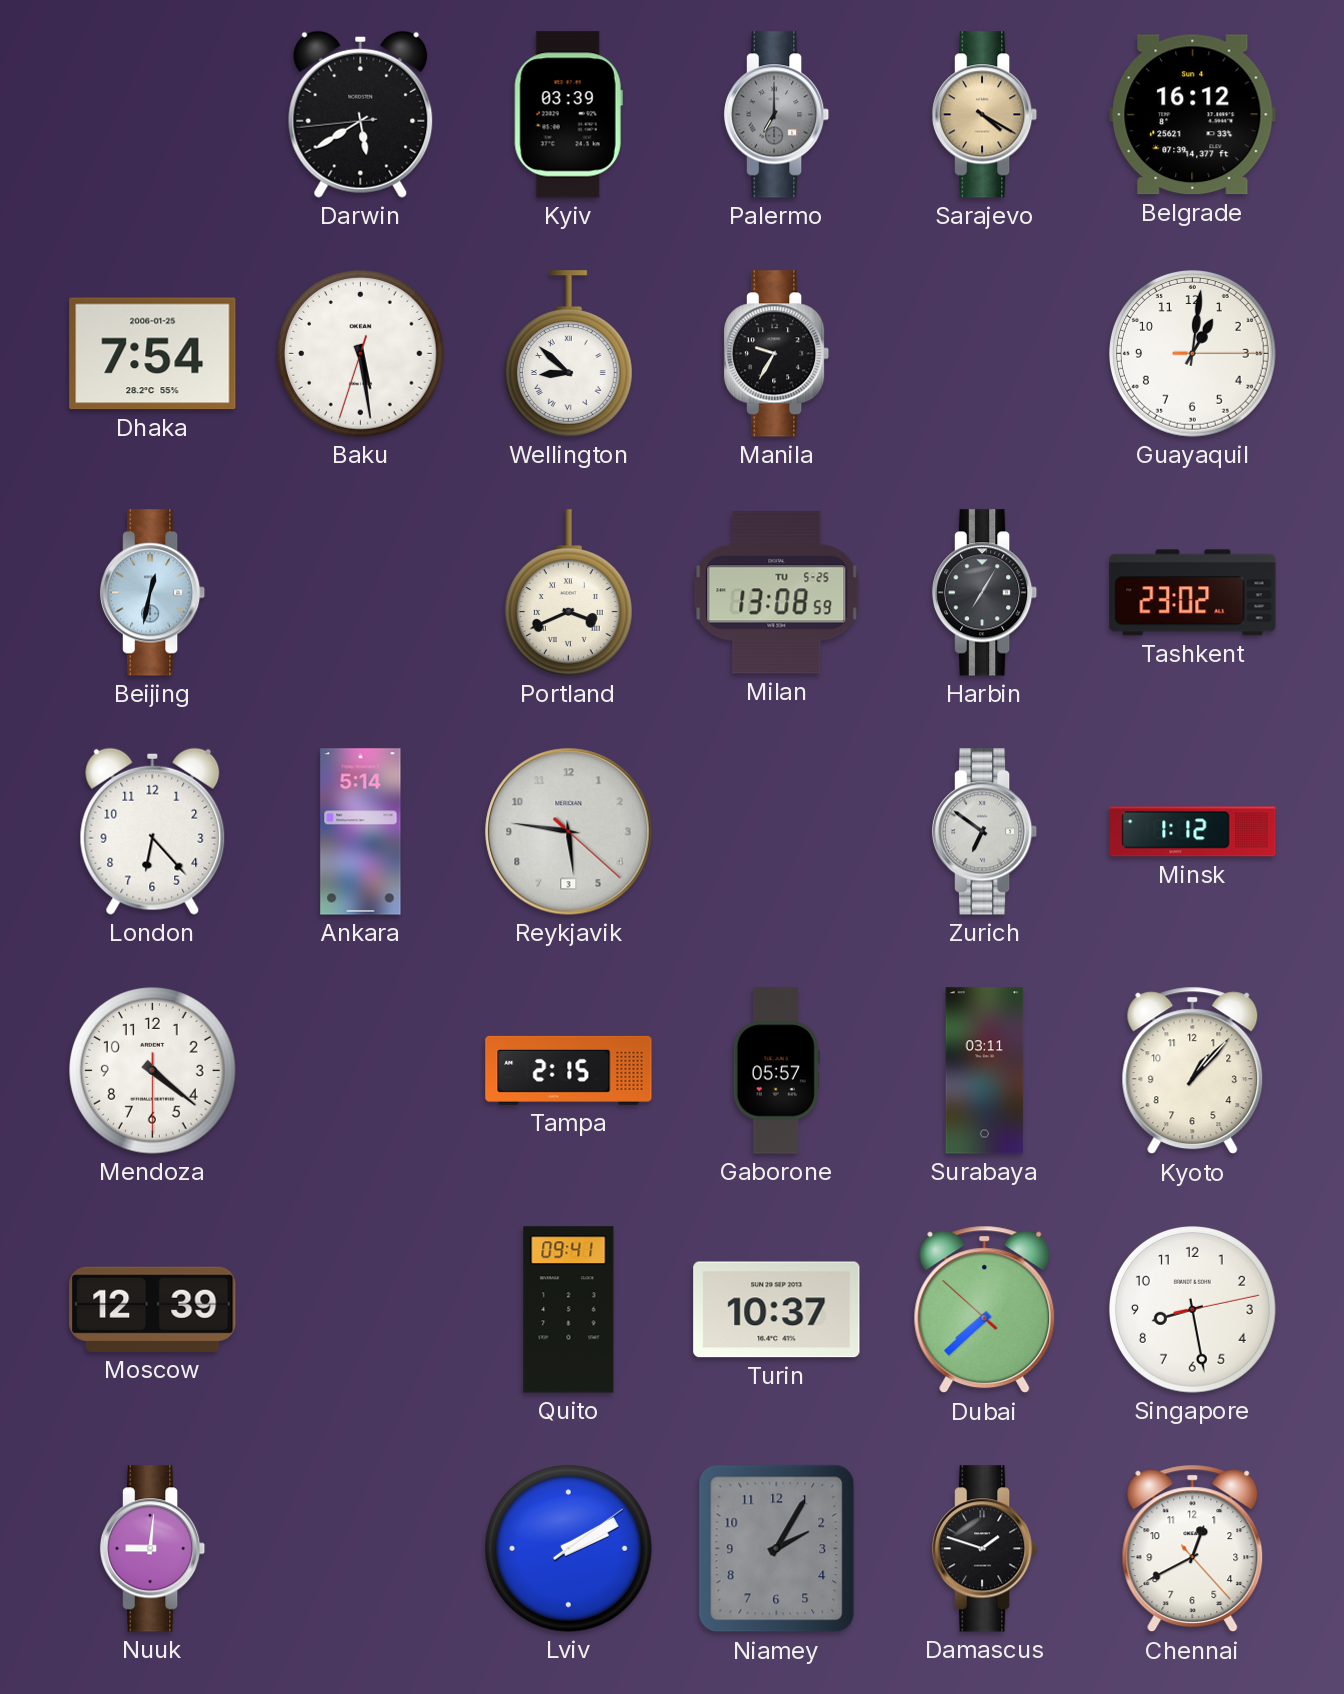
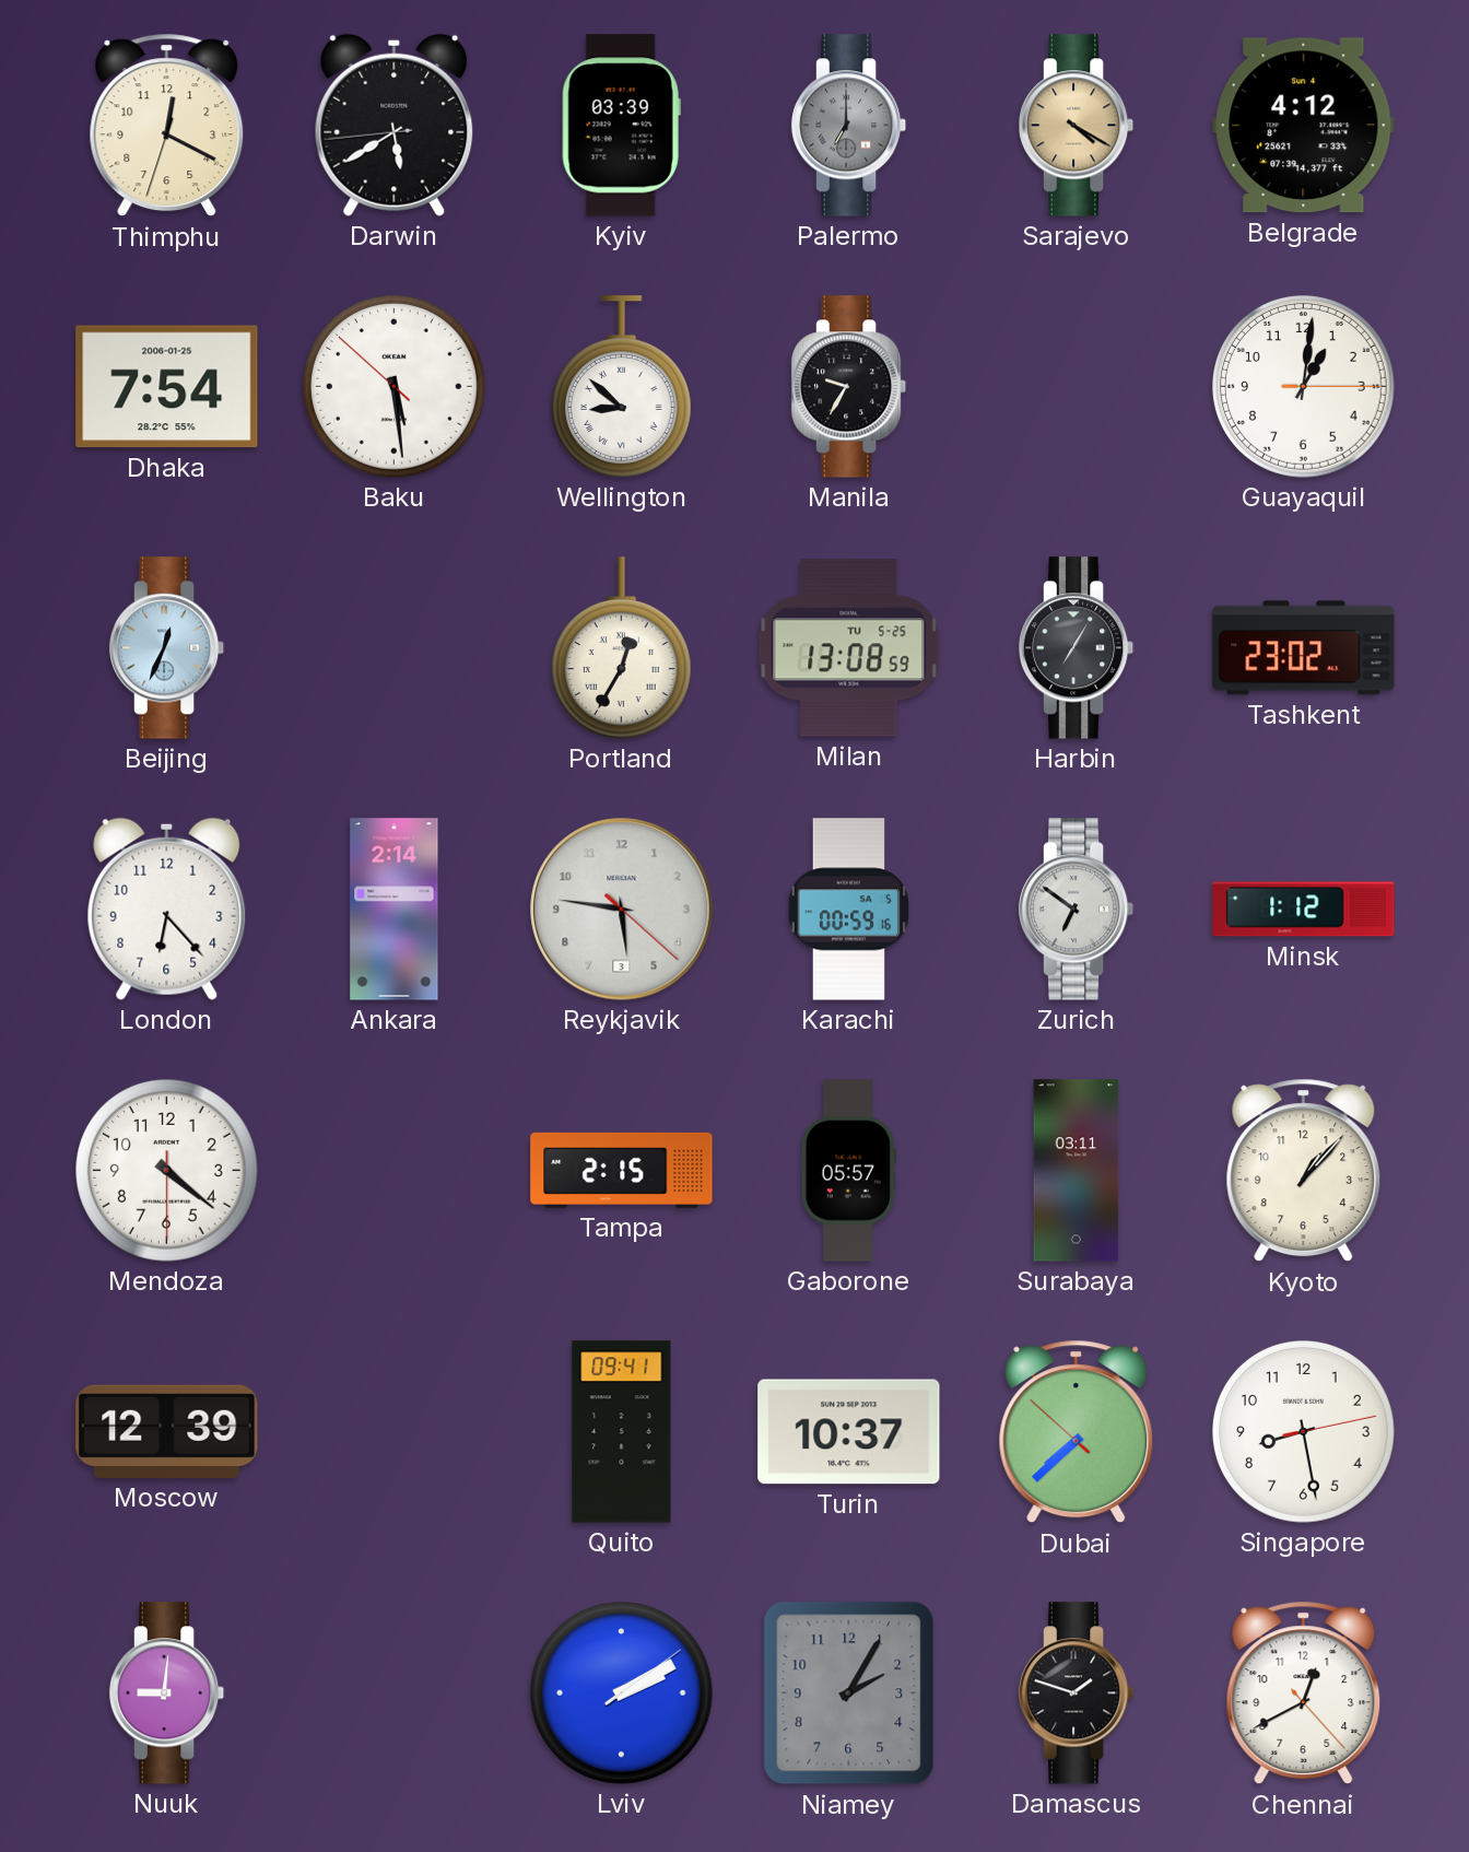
Thimphu: none -> 12:19 (167, 126)
Belgrade: 16:12 -> 4:12 (1304, 126)
Baku: 5:28:33 -> 5:28:52 (395, 387)
Beijing: 12:32 -> 12:34 (167, 648)
Portland: 3:41 -> 12:35 (621, 648)
Ankara: 5:14 -> 2:14 (395, 910)
Karachi: none -> 00:59 (849, 910)
